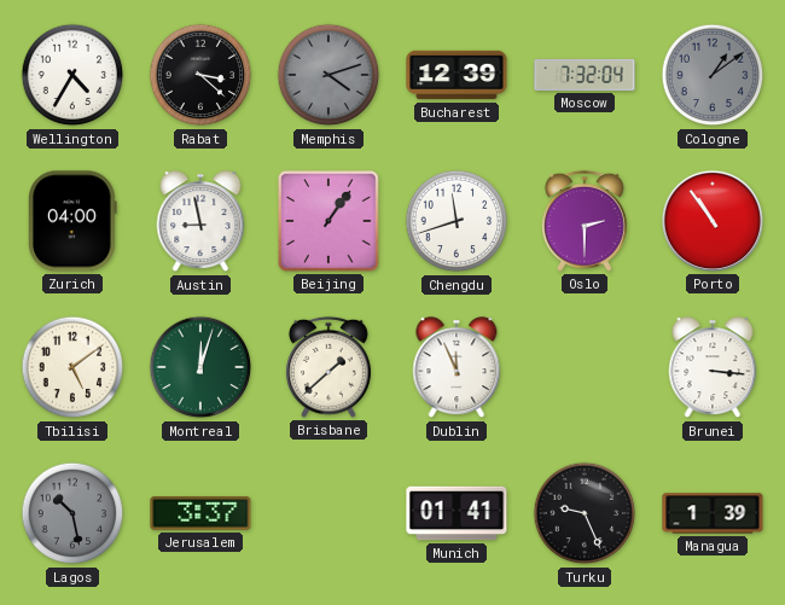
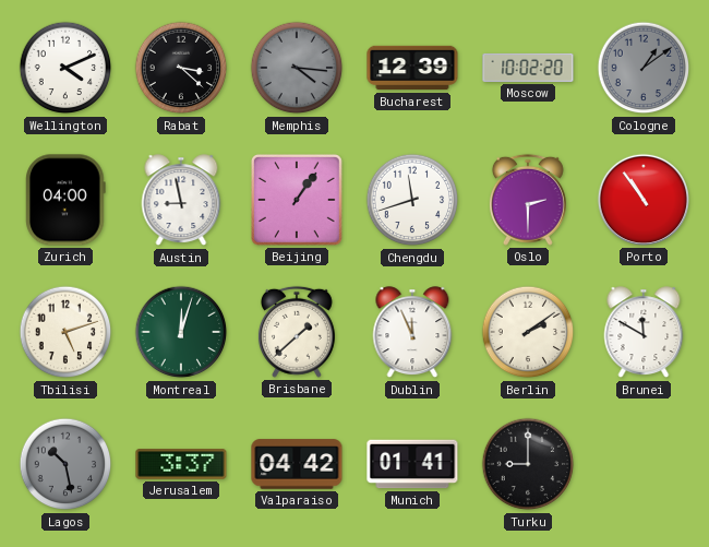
Wellington: 4:35 -> 4:11 (65, 68)
Memphis: 4:12 -> 4:16 (297, 68)
Moscow: 7:32 -> 10:02 (528, 68)
Tbilisi: 5:09 -> 5:12 (65, 332)
Berlin: none -> 2:09 (528, 332)
Brunei: 3:16 -> 11:50 (644, 333)
Valparaiso: none -> 04:42 (297, 464)
Turku: 9:26 -> 9:00 (528, 464)
Managua: 1:39 -> none (713, 513)
